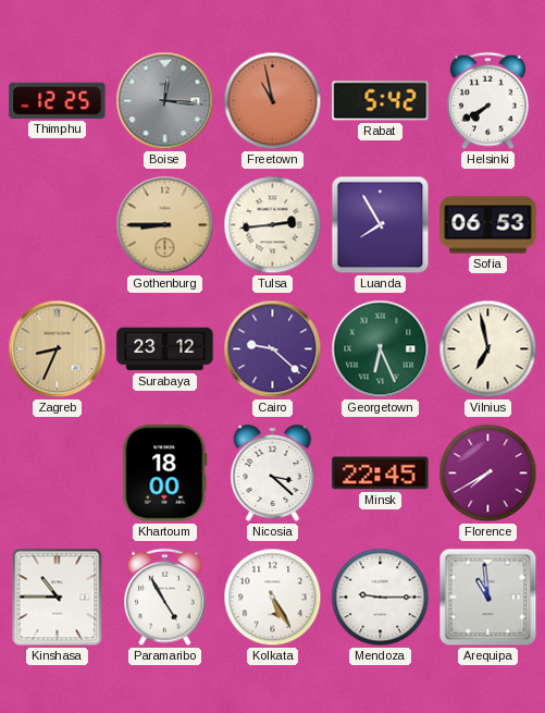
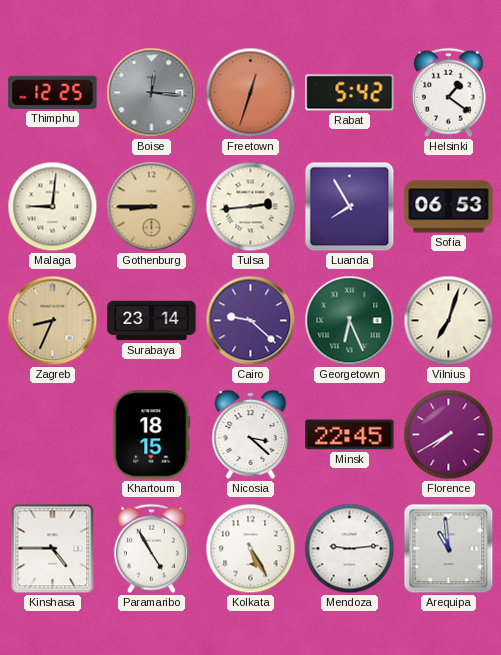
Freetown: 10:58 -> 12:33 (251, 93)
Helsinki: 7:40 -> 1:21 (449, 93)
Malaga: none -> 9:01 (53, 207)
Surabaya: 23:12 -> 23:14 (152, 321)
Vilnius: 6:58 -> 7:03 (449, 321)
Khartoum: 18:00 -> 18:15 (152, 435)
Kinshasa: 10:45 -> 4:45 (53, 549)
Mendoza: 9:15 -> 9:14 (350, 549)
